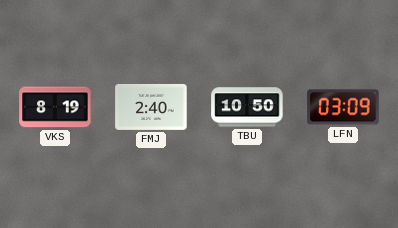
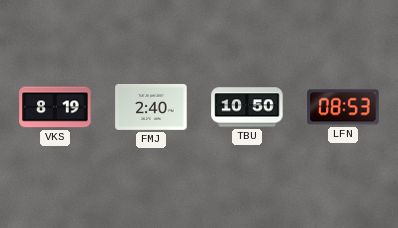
LFN: 03:09 -> 08:53 (343, 107)
